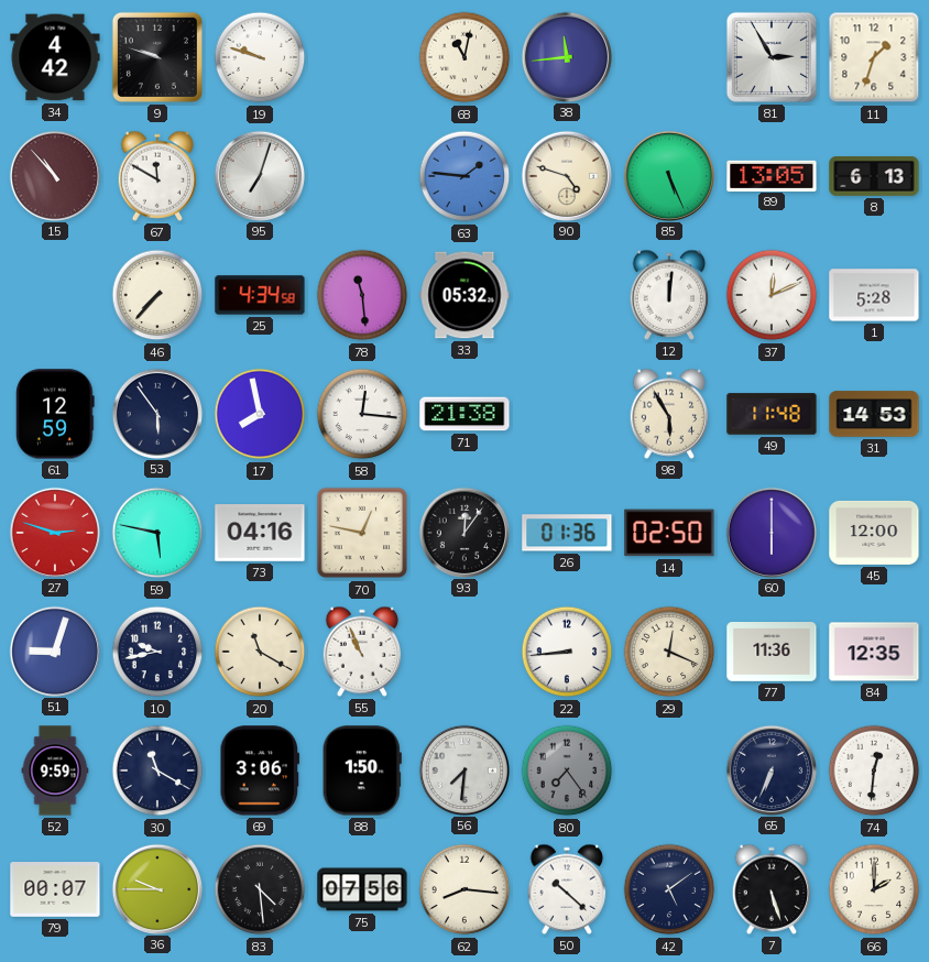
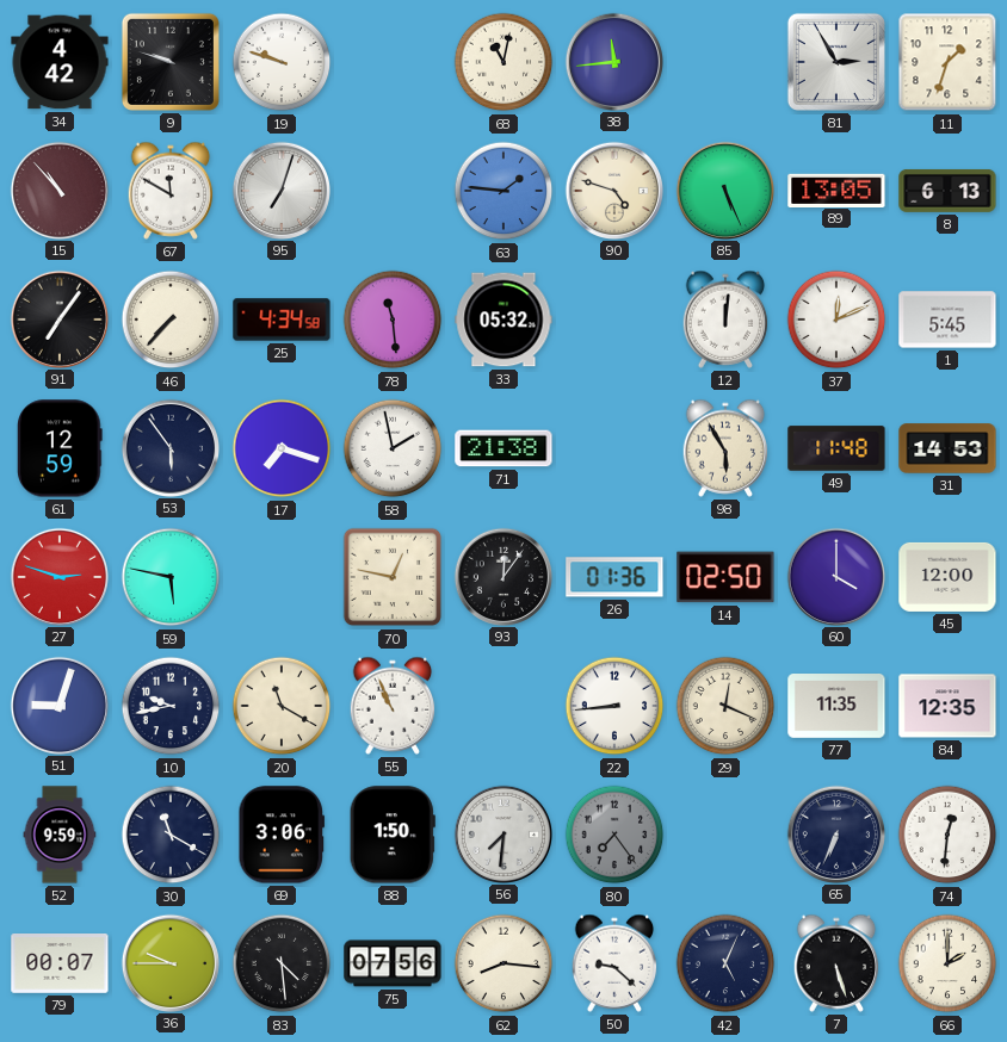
91: none -> 7:06 (58, 318)
1: 5:28 -> 5:45 (947, 320)
17: 7:58 -> 7:18 (282, 448)
58: 12:16 -> 1:58 (393, 448)
73: 04:16 -> none (260, 534)
60: 6:00 -> 4:00 (835, 576)
77: 11:36 -> 11:35 (836, 707)
50: 10:22 -> 9:22 (614, 963)
42: 5:09 -> 5:04 (725, 963)
